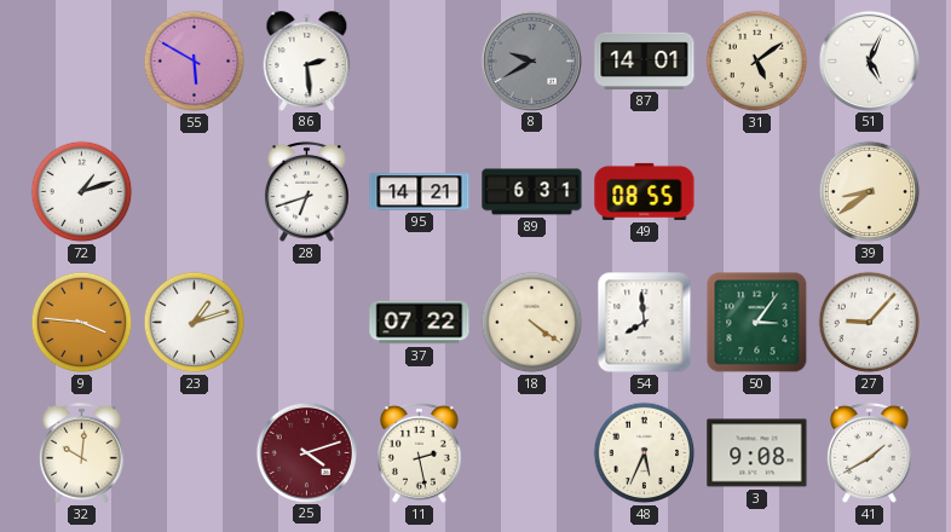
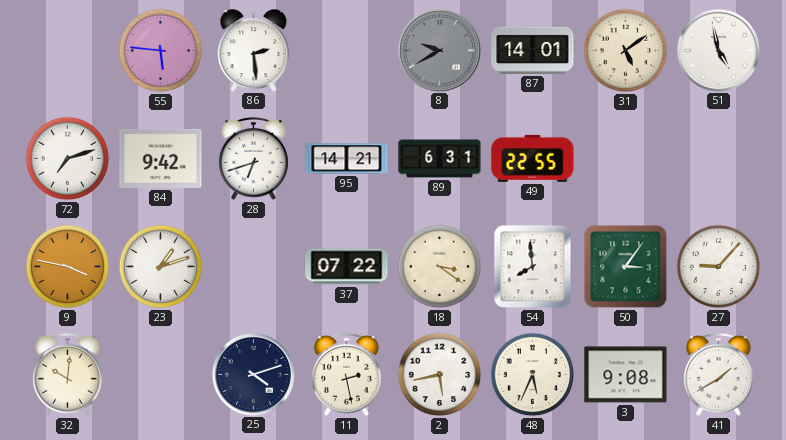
55: 5:50 -> 5:46 (161, 51)
51: 5:04 -> 4:58 (718, 50)
72: 1:12 -> 7:12 (68, 159)
84: none -> 9:42 (161, 158)
49: 08:55 -> 22:55 (533, 158)
39: 8:39 -> none (870, 192)
9: 3:46 -> 3:47 (68, 267)
18: 4:21 -> 3:21 (440, 267)
25 dial: burgundy -> navy (253, 374)
2: none -> 5:43 (440, 375)
